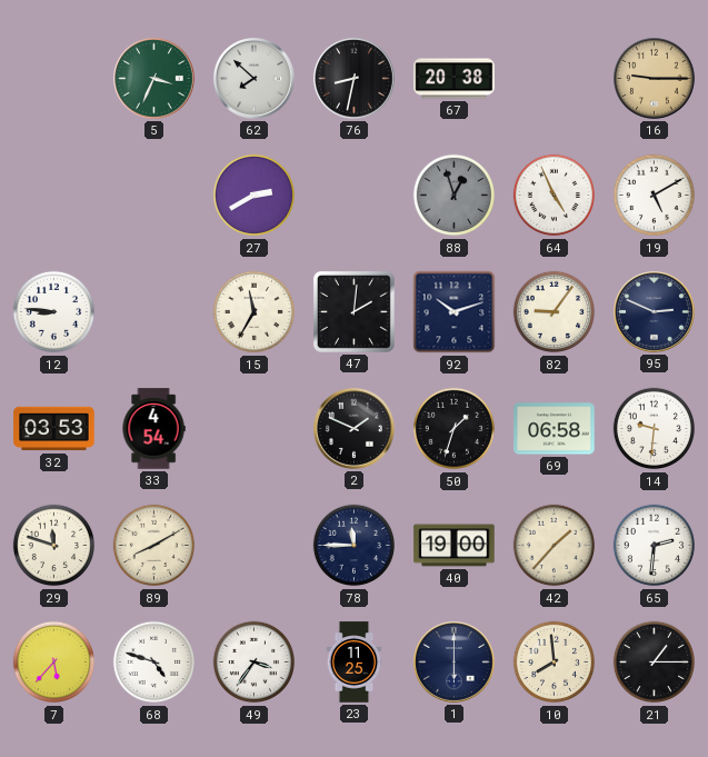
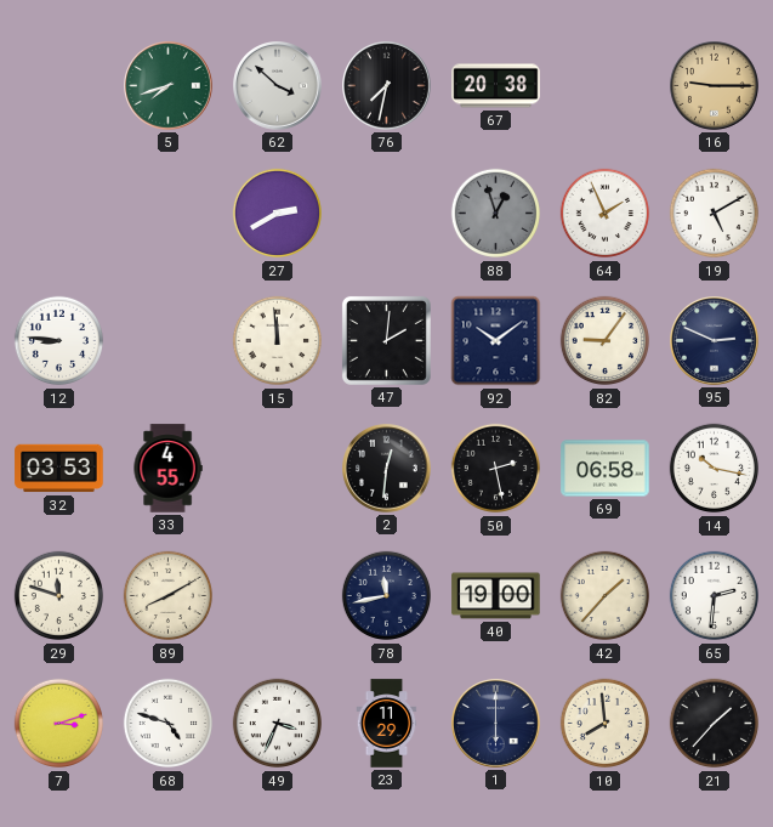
5: 3:34 -> 7:42 (169, 86)
62: 7:52 -> 3:52 (278, 86)
76: 8:32 -> 7:32 (387, 86)
64: 4:56 -> 1:56 (606, 214)
15: 11:35 -> 11:59 (278, 341)
92: 10:12 -> 10:09 (496, 341)
33: 4:54 -> 4:55 (167, 469)
2: 1:49 -> 12:31 (387, 469)
50: 1:33 -> 2:28 (496, 469)
14: 9:31 -> 10:17 (715, 469)
78: 11:45 -> 11:43 (387, 596)
7: 5:37 -> 3:12 (59, 724)
49: 3:36 -> 3:34 (278, 724)
23: 11:25 -> 11:29 (387, 724)
21: 1:15 -> 1:37 (715, 724)
